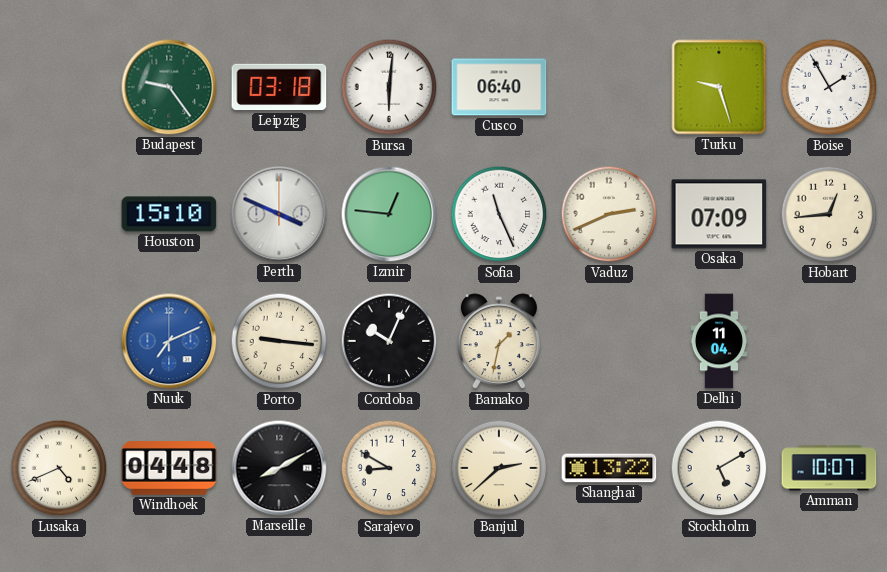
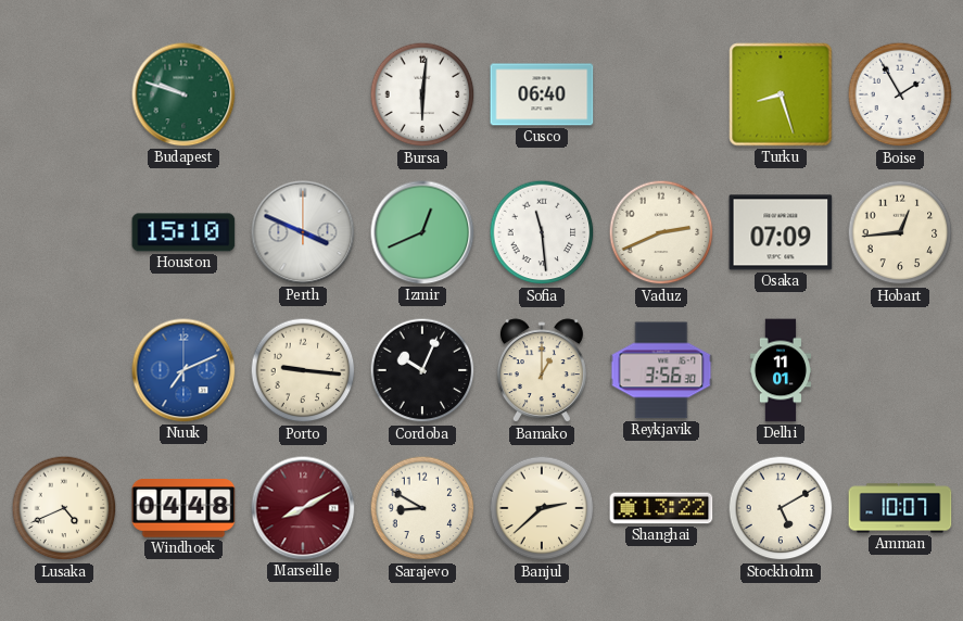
Budapest: 9:24 -> 9:48 (183, 94)
Leipzig: 03:18 -> none (279, 87)
Turku: 9:27 -> 8:27 (781, 94)
Izmir: 12:46 -> 12:41 (422, 232)
Sofia: 11:26 -> 11:29 (542, 232)
Bamako: 1:32 -> 1:00 (542, 371)
Reykjavik: none -> 3:56 (661, 370)
Delhi: 11:04 -> 11:01 (780, 370)
Marseille dial: black -> burgundy (303, 508)
